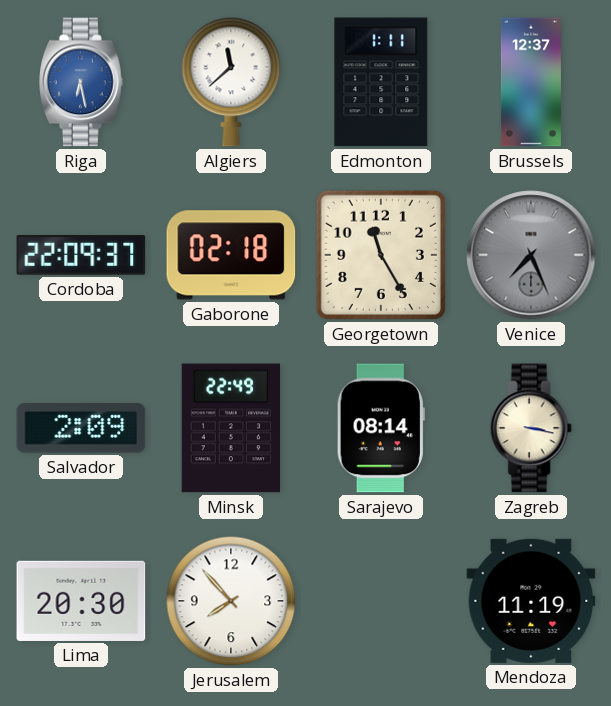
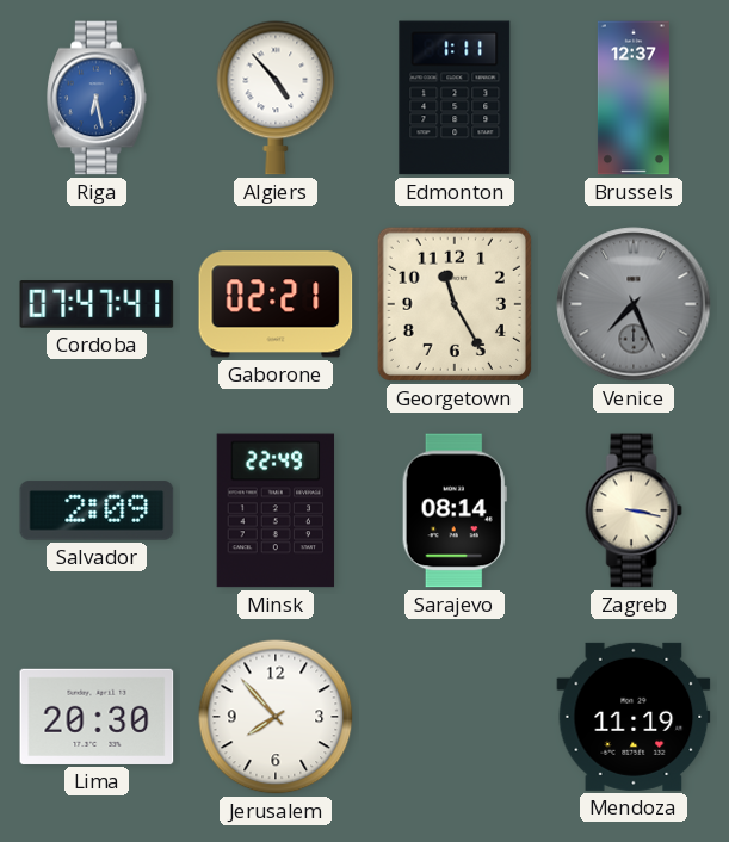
Algiers: 11:38 -> 4:53 (276, 98)
Cordoba: 22:09 -> 07:47 (97, 304)
Gaborone: 02:18 -> 02:21 (276, 304)
